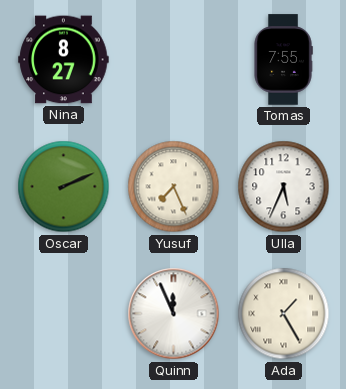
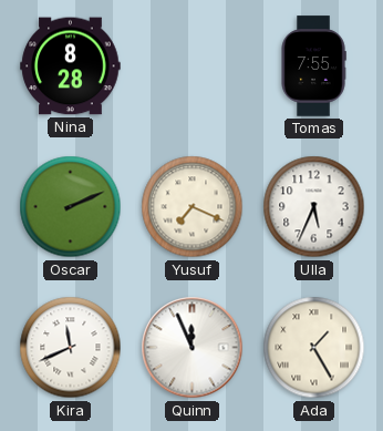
Nina: 8:27 -> 8:28 (71, 66)
Yusuf: 7:26 -> 7:19 (193, 207)
Kira: none -> 11:41 (71, 348)
